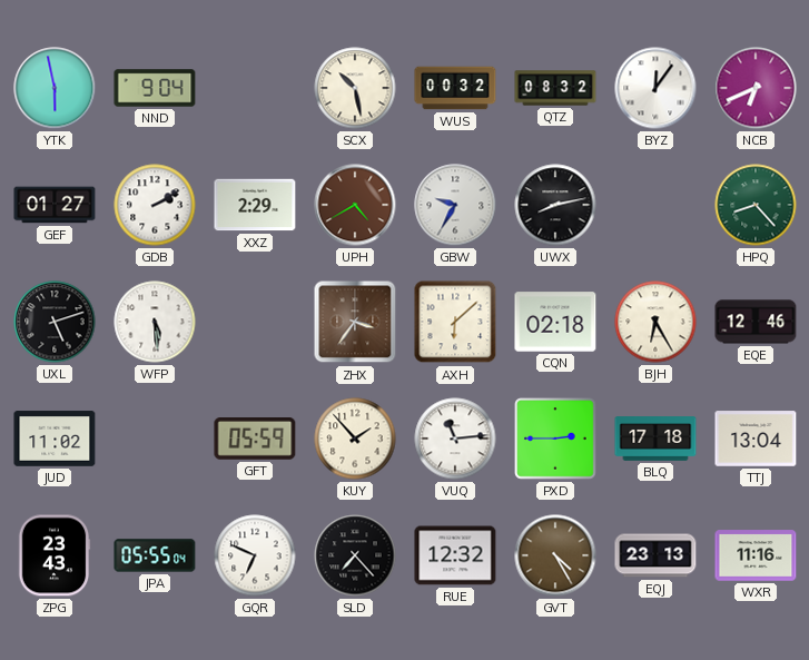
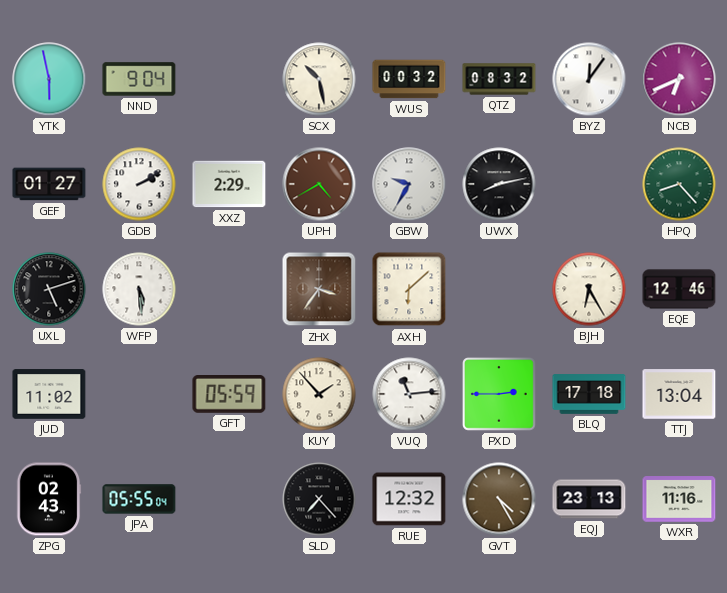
CQN: 02:18 -> none (555, 322)
ZPG: 23:43 -> 02:43 (49, 499)
GQR: 6:49 -> none (255, 555)
